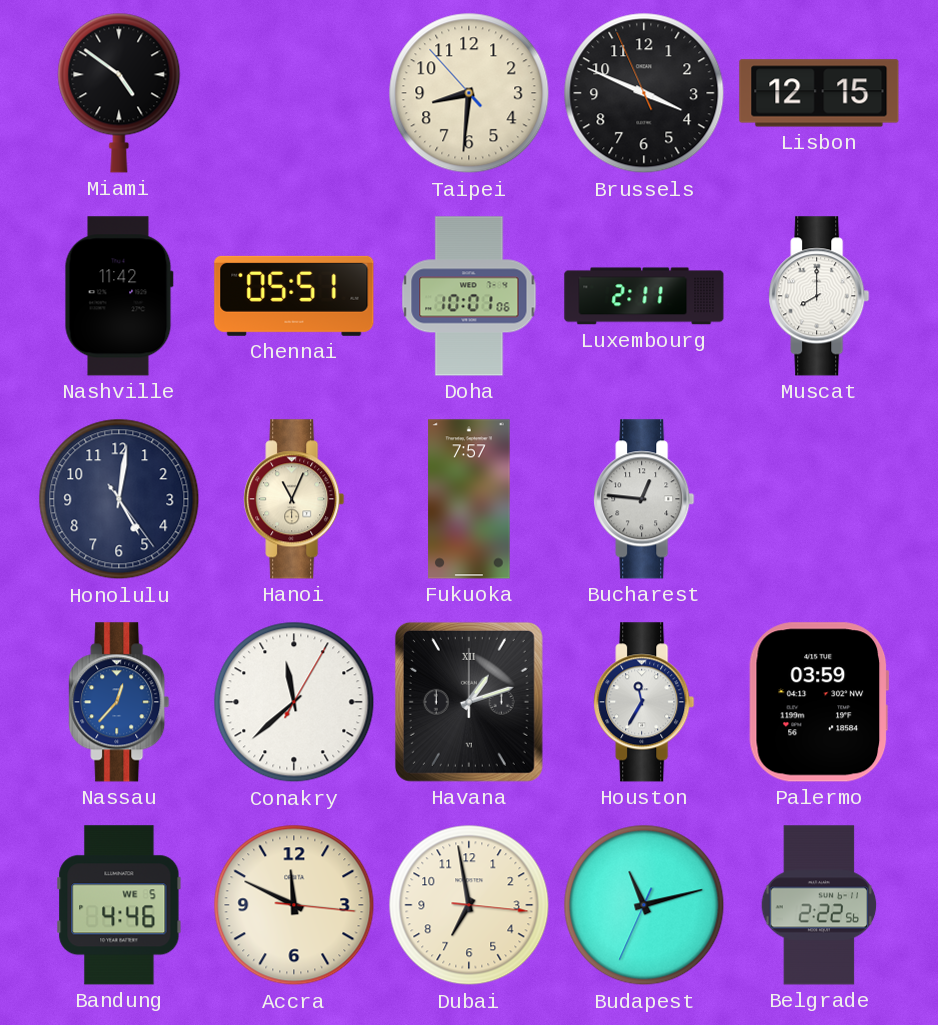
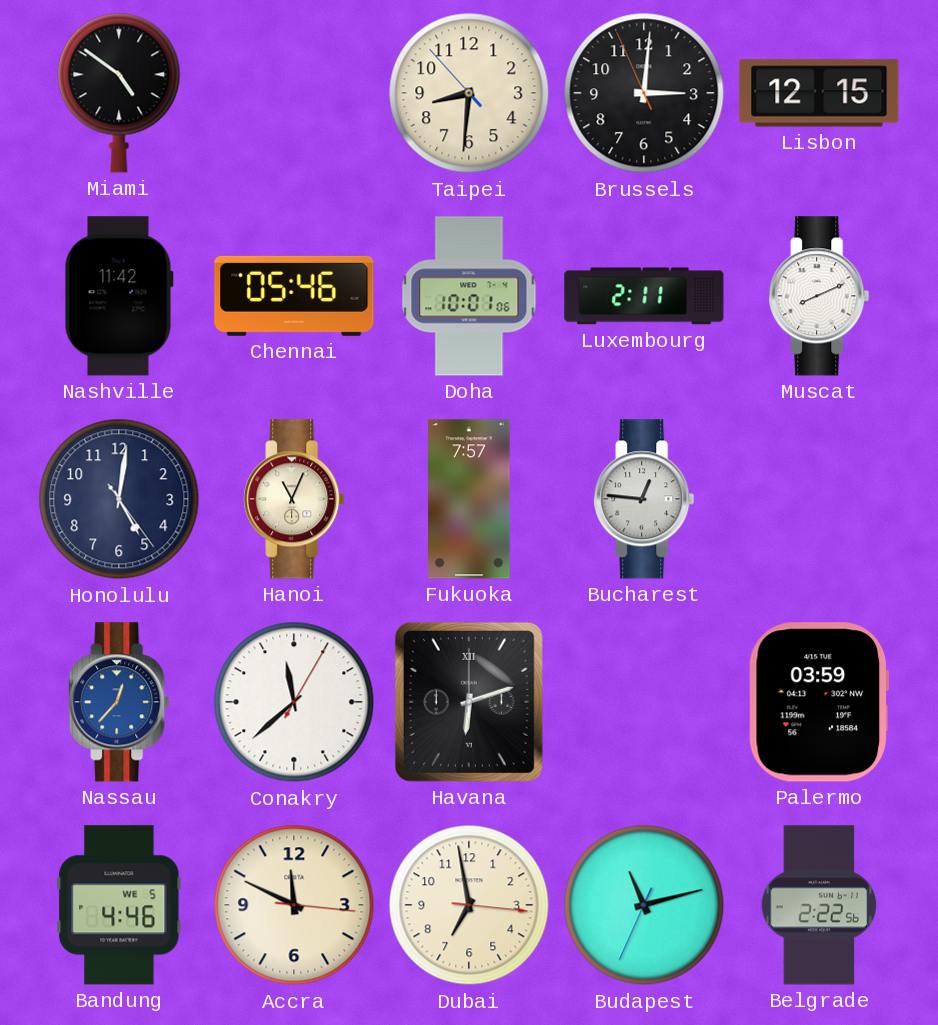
Brussels: 3:48 -> 3:00 (644, 93)
Chennai: 05:51 -> 05:46 (294, 296)
Muscat: 8:00 -> 8:11 (819, 296)
Havana: 1:12 -> 6:12 (469, 702)
Houston: 11:35 -> none (644, 702)
